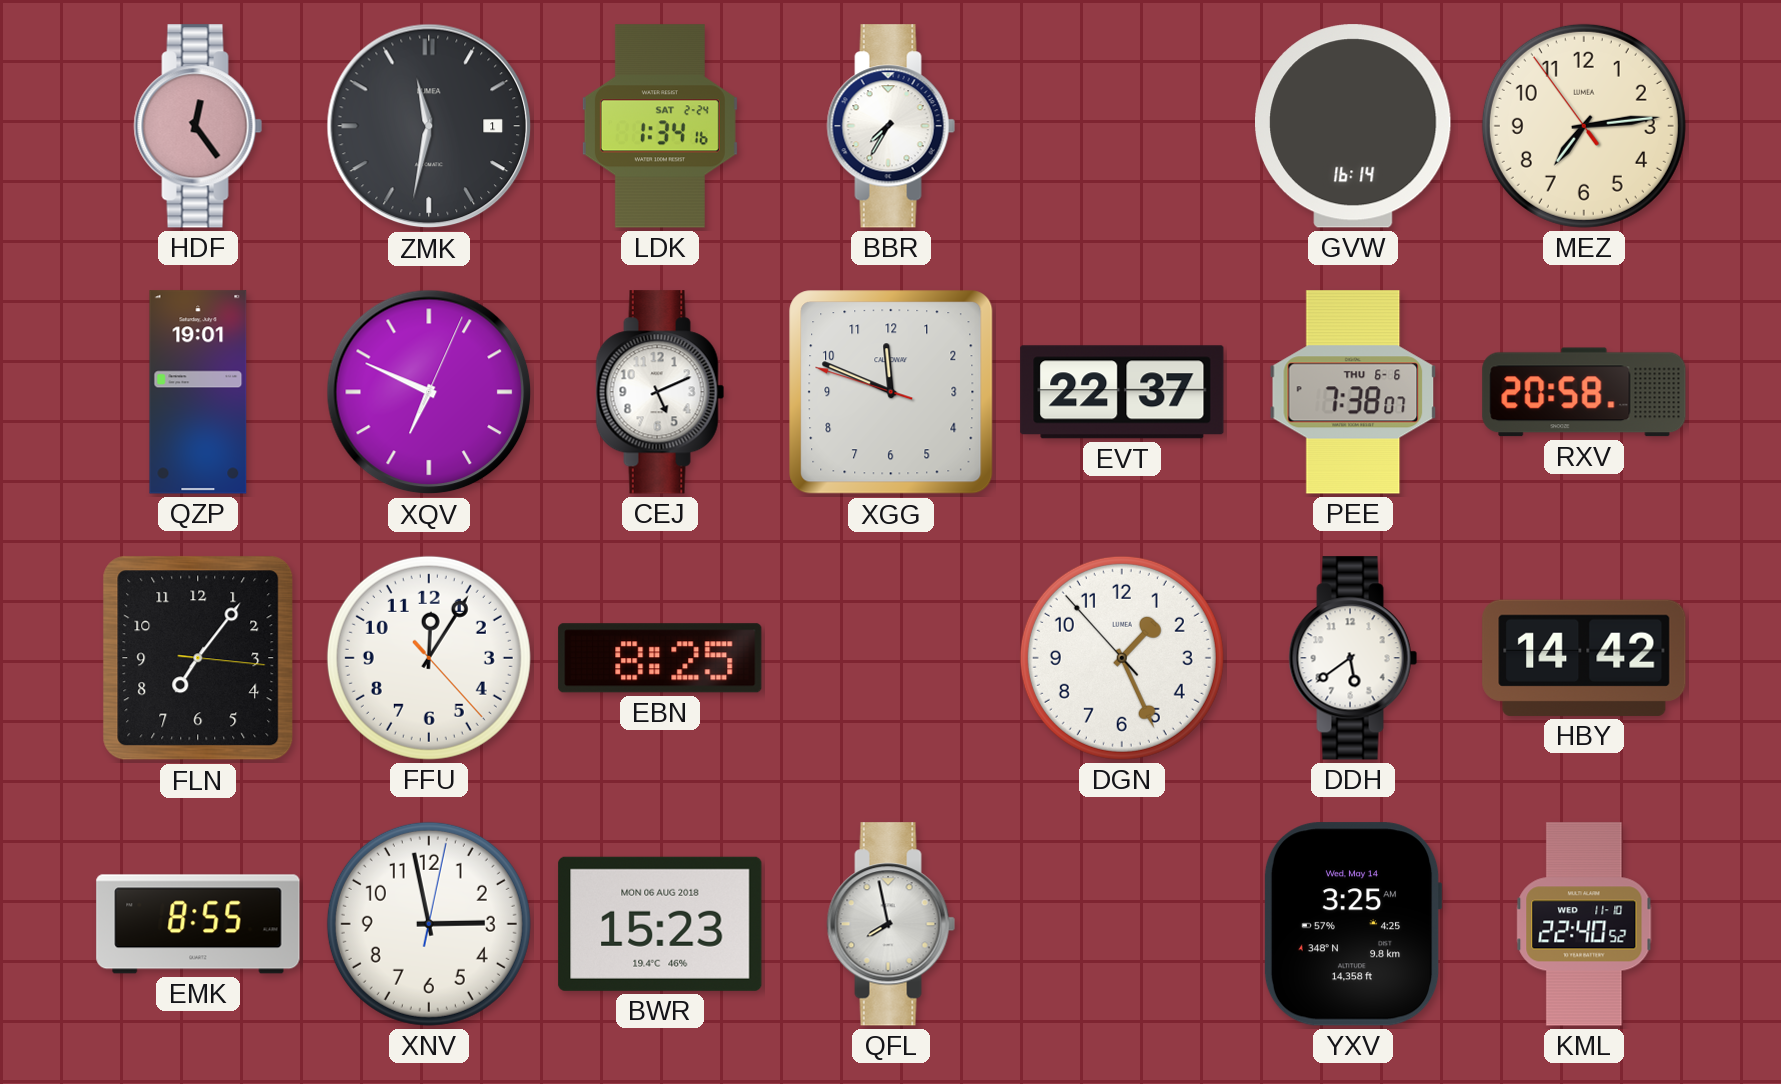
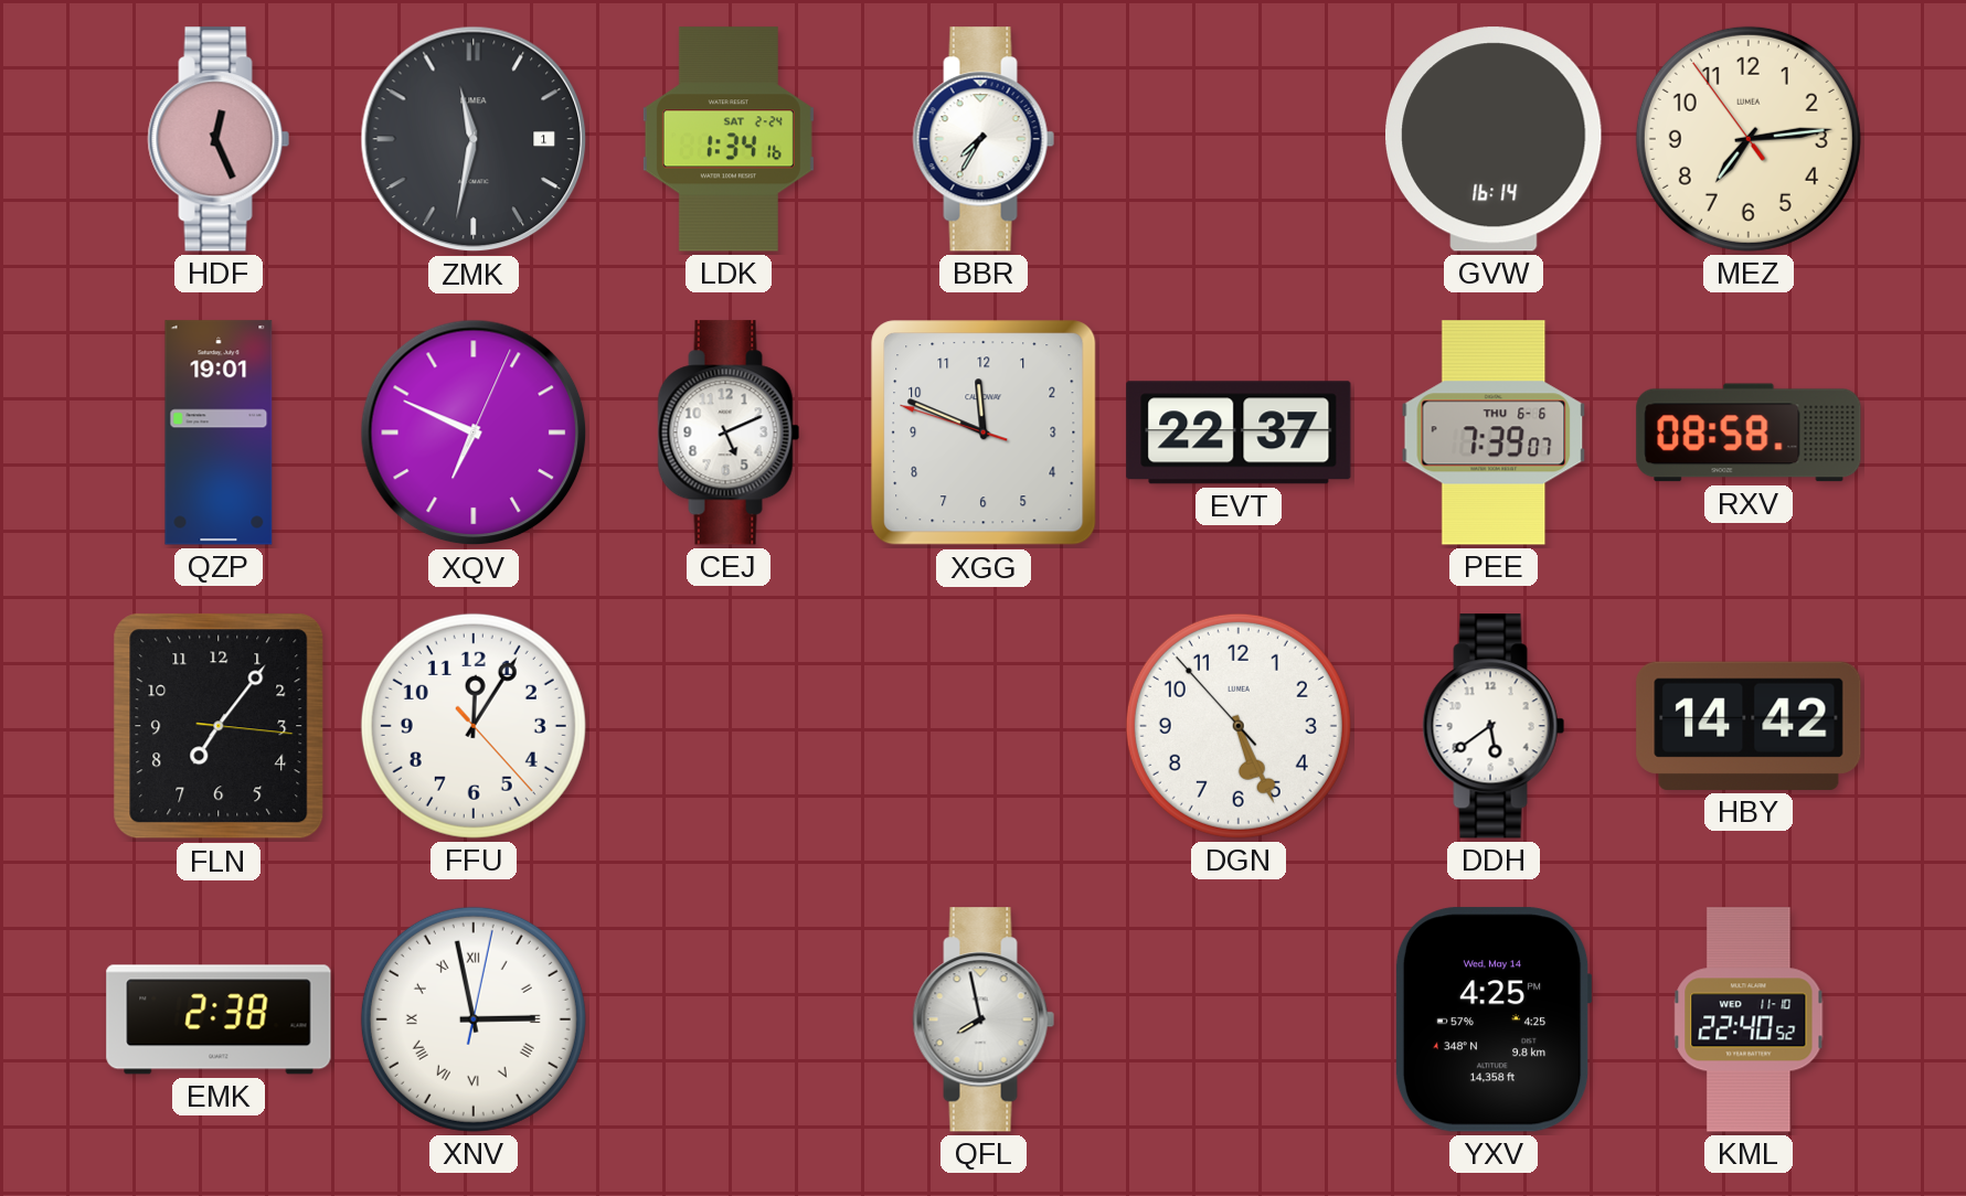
HDF: 12:24 -> 12:26 (219, 139)
PEE: 7:38 -> 7:39 (1494, 433)
RXV: 20:58 -> 08:58 (1749, 433)
EBN: 8:25 -> none (660, 658)
DGN: 1:25 -> 5:25 (1239, 726)
EMK: 8:55 -> 2:38 (219, 1019)
XNV numerals: Arabic -> Roman (474, 1019)
BWR: 15:23 -> none (660, 924)
YXV: 3:25 -> 4:25 (1494, 1019)
